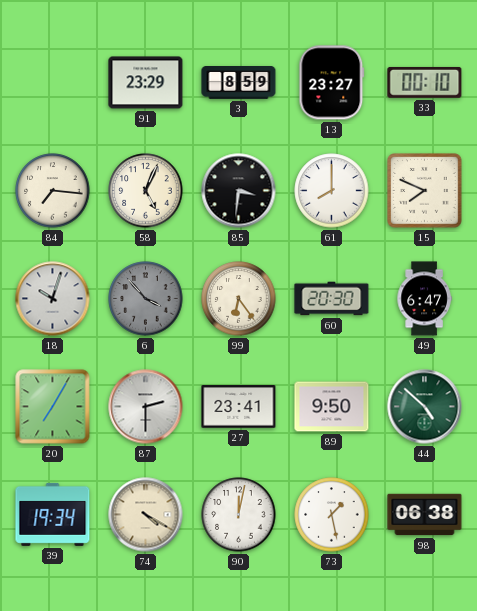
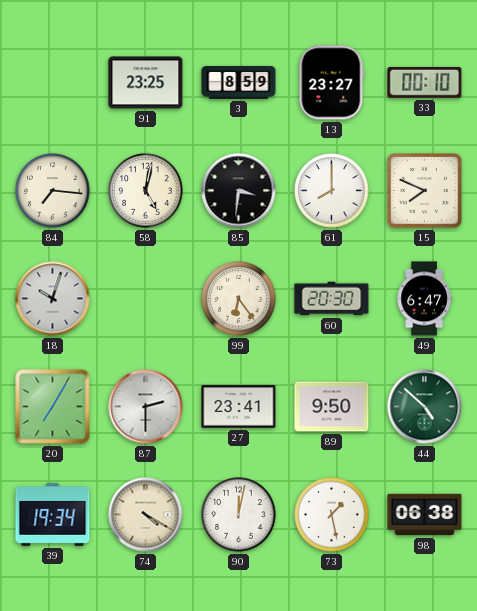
91: 23:29 -> 23:25 (146, 83)
58: 5:04 -> 5:02 (146, 191)
6: 3:53 -> none (146, 299)
